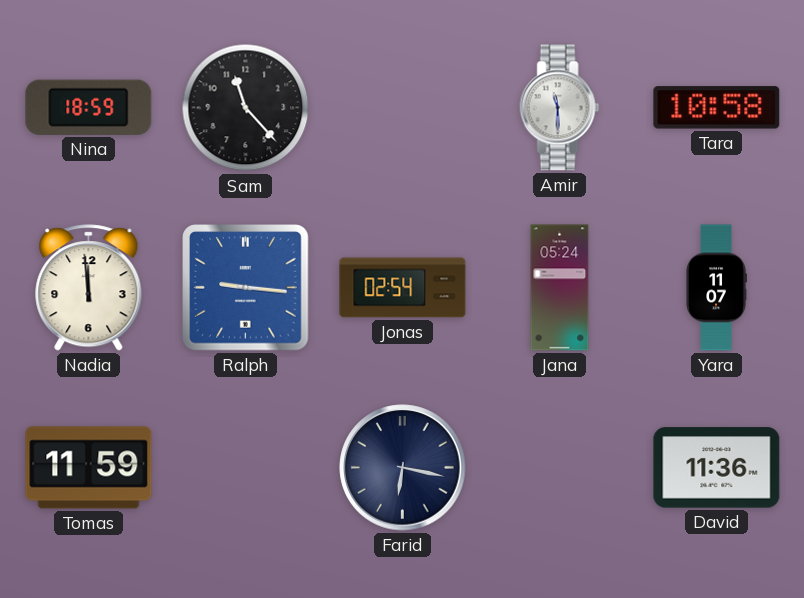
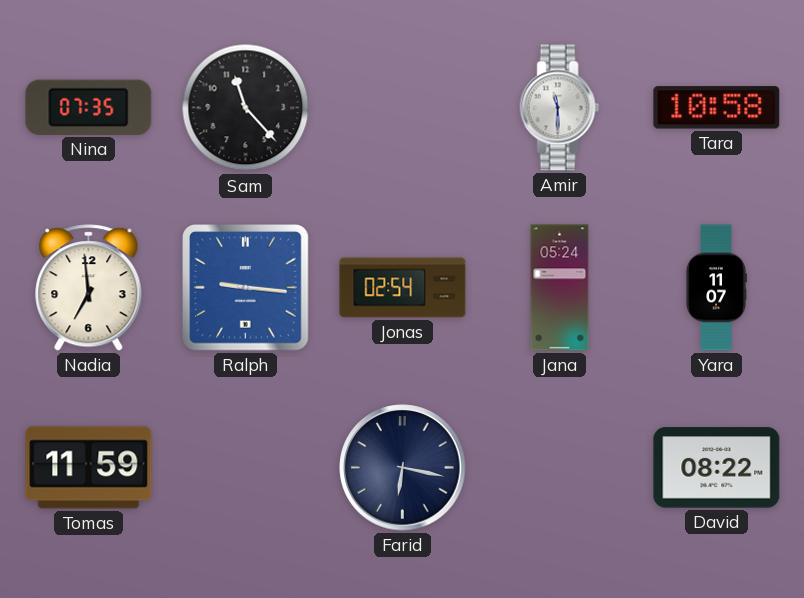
Nina: 18:59 -> 07:35 (89, 107)
Nadia: 11:59 -> 6:59 (89, 288)
David: 11:36 -> 08:22 (717, 468)
